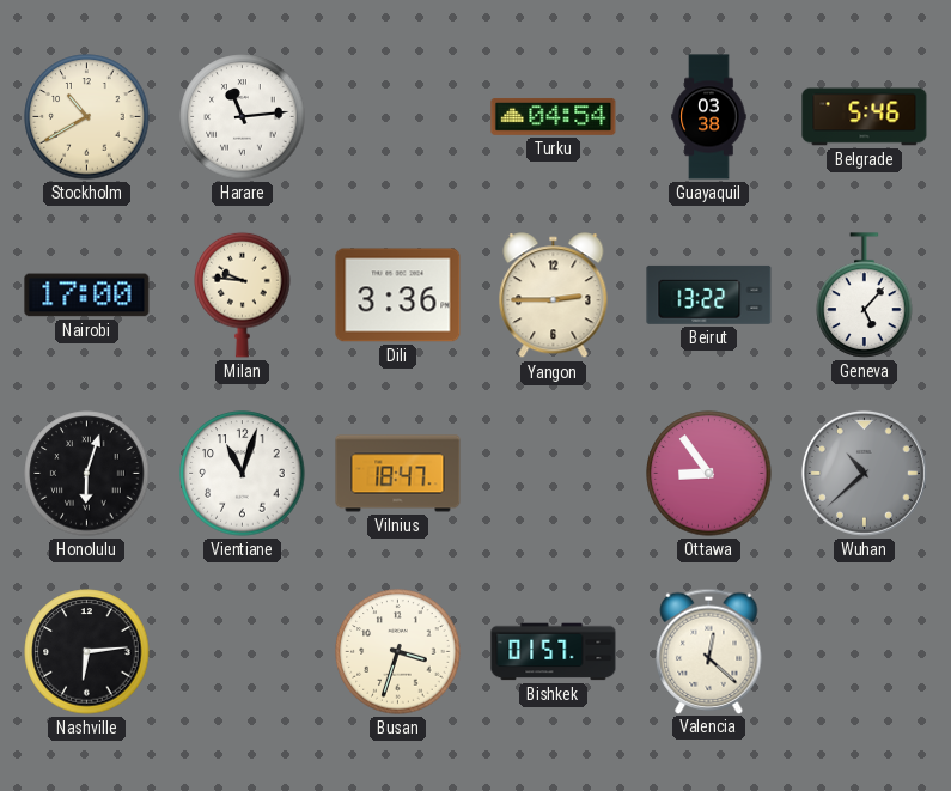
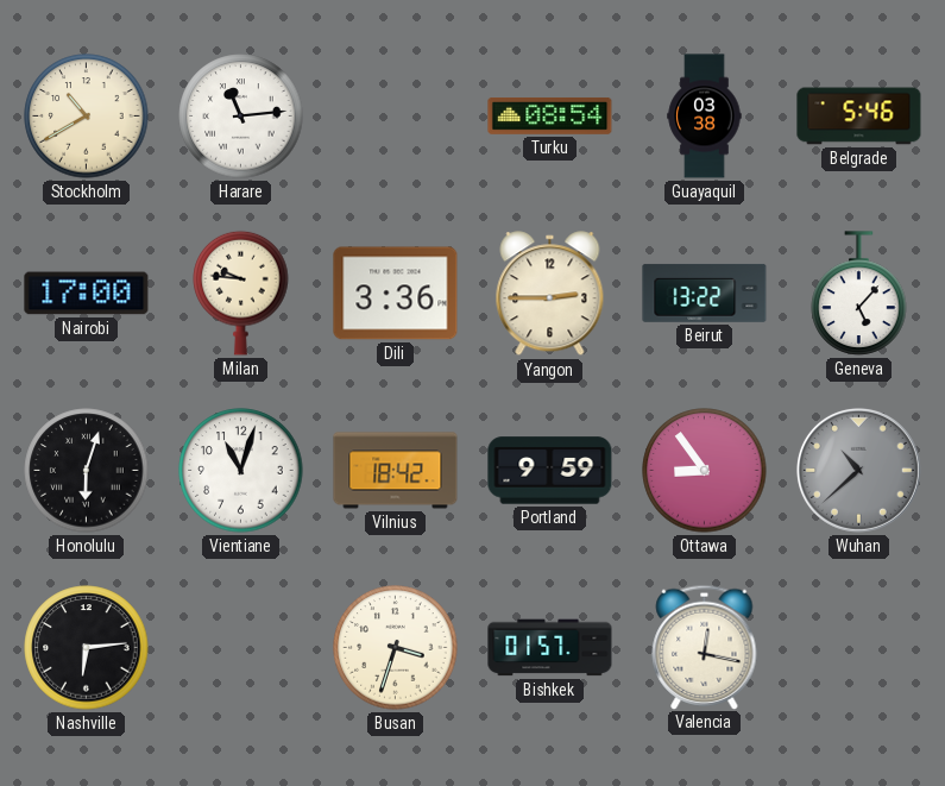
Turku: 04:54 -> 08:54 (550, 115)
Vilnius: 18:47 -> 18:42 (396, 471)
Portland: none -> 9:59 (550, 471)
Valencia: 12:22 -> 12:17 (705, 647)
